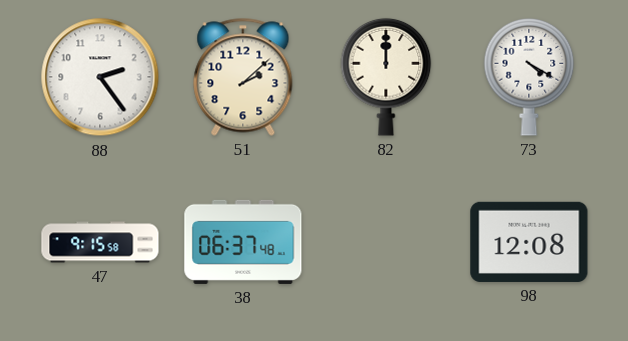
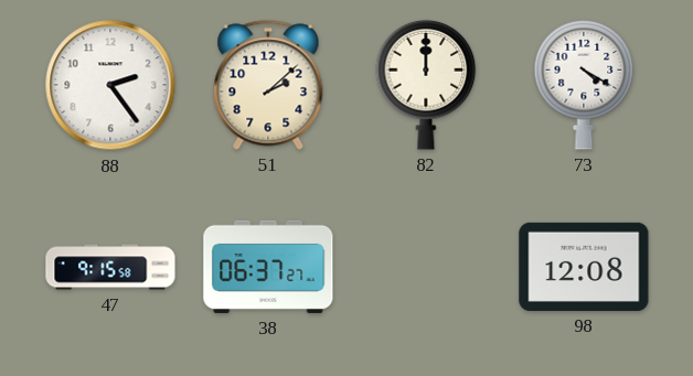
38: 06:37:48 -> 06:37:27 (268, 267)
